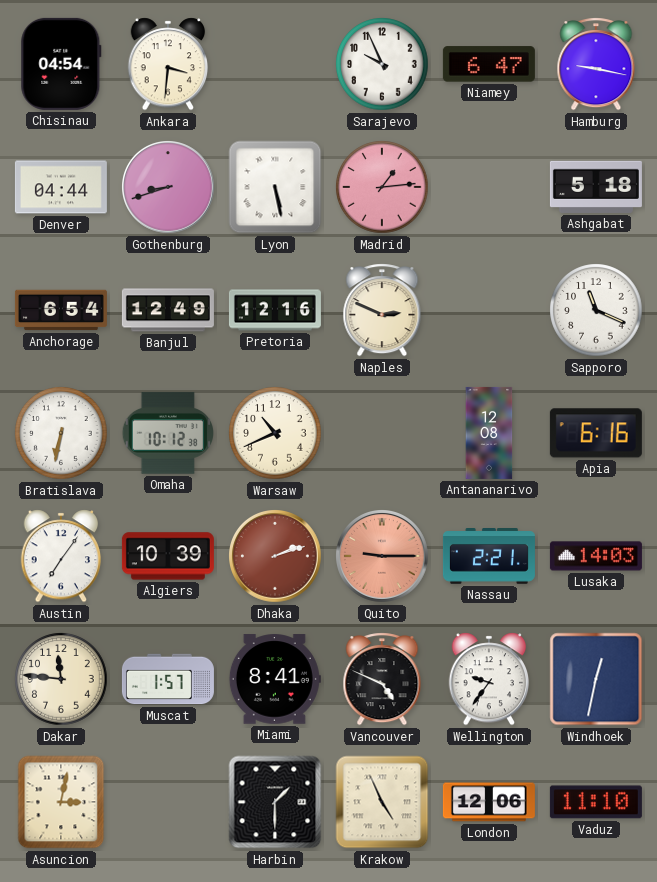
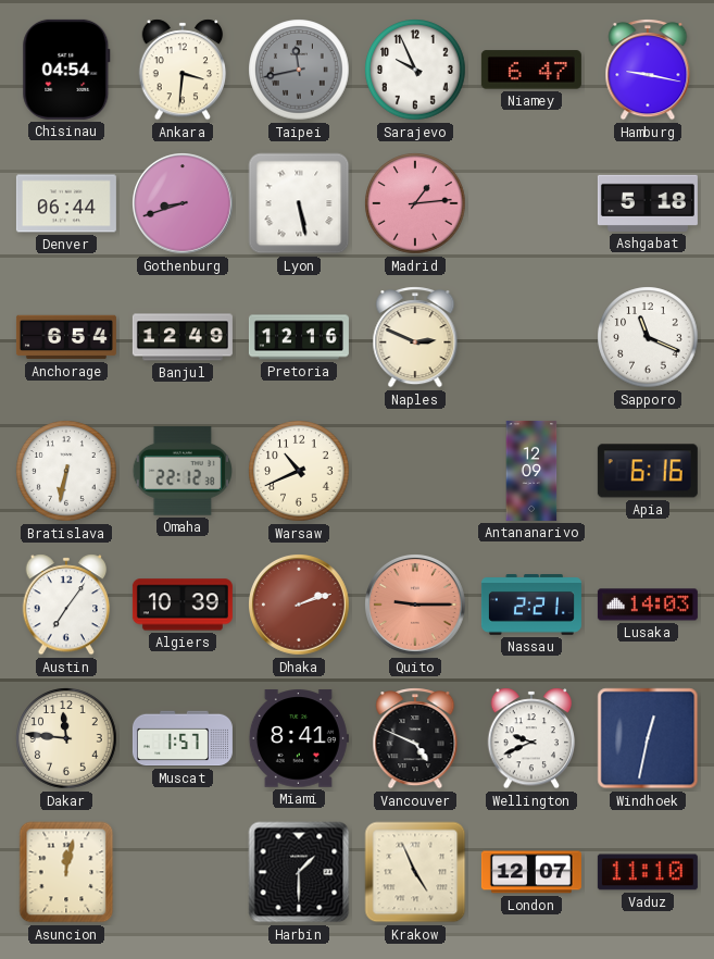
Taipei: none -> 11:43 (299, 70)
Denver: 04:44 -> 06:44 (66, 203)
Omaha: 10:12 -> 22:12 (181, 471)
Antananarivo: 12:08 -> 12:09 (531, 471)
Wellington: 9:36 -> 9:41 (531, 738)
Asuncion: 3:02 -> 12:02 (66, 872)
London: 12:06 -> 12:07 (531, 872)
